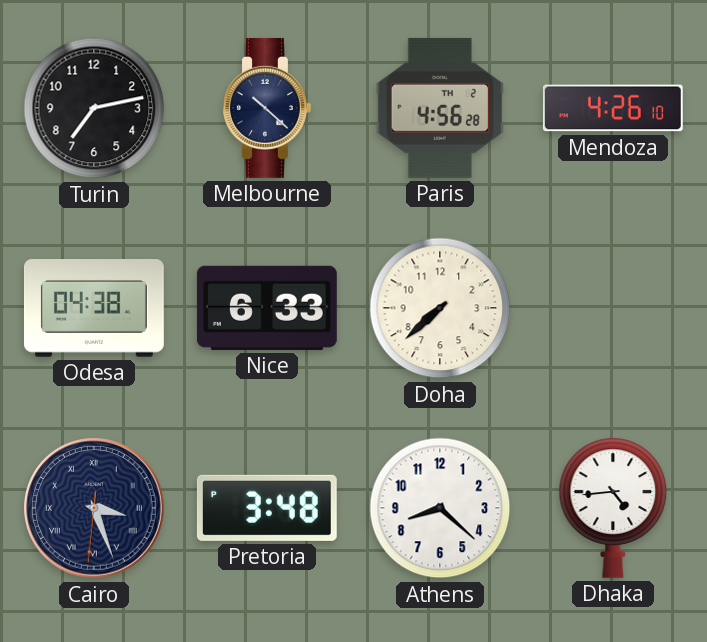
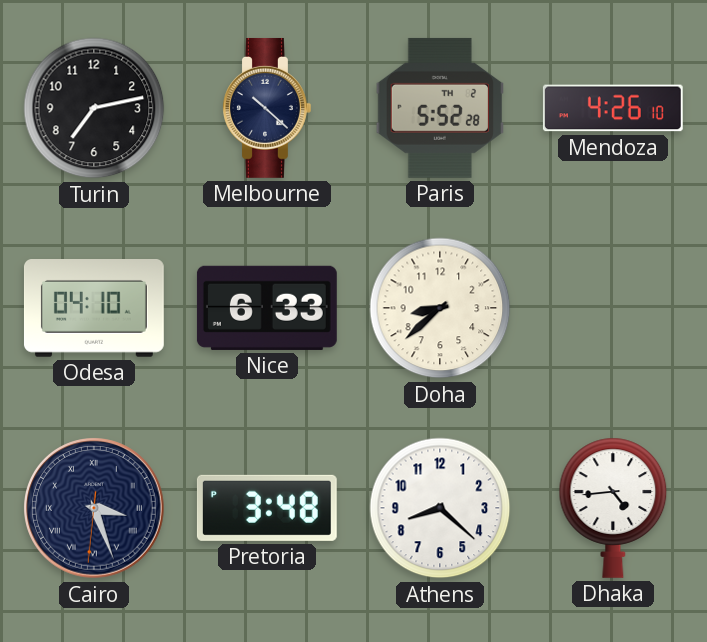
Paris: 4:56 -> 5:52 (439, 108)
Odesa: 04:38 -> 04:10 (94, 309)
Doha: 7:38 -> 8:38 (440, 308)
